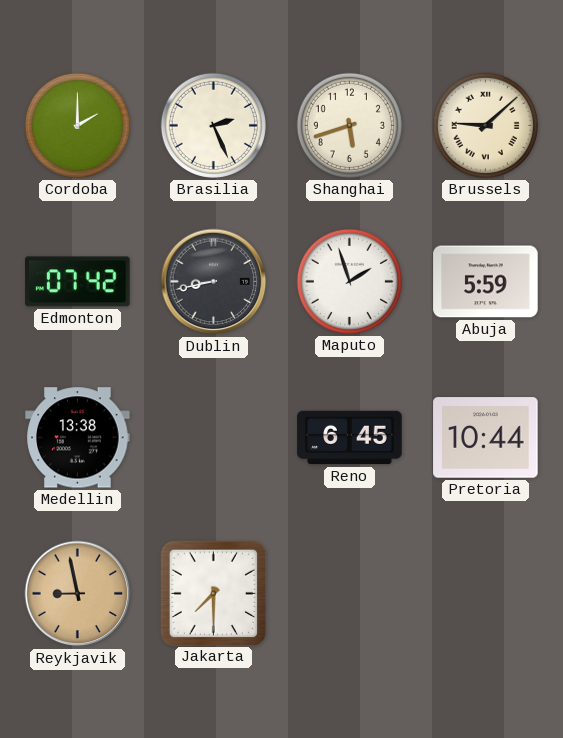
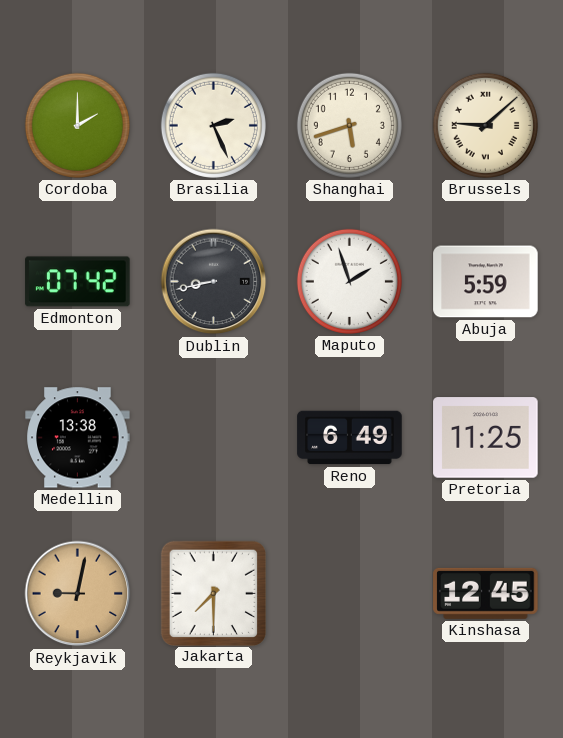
Reno: 6:45 -> 6:49 (350, 438)
Pretoria: 10:44 -> 11:25 (486, 438)
Reykjavik: 8:58 -> 9:02 (78, 594)
Kinshasa: none -> 12:45 (486, 593)
